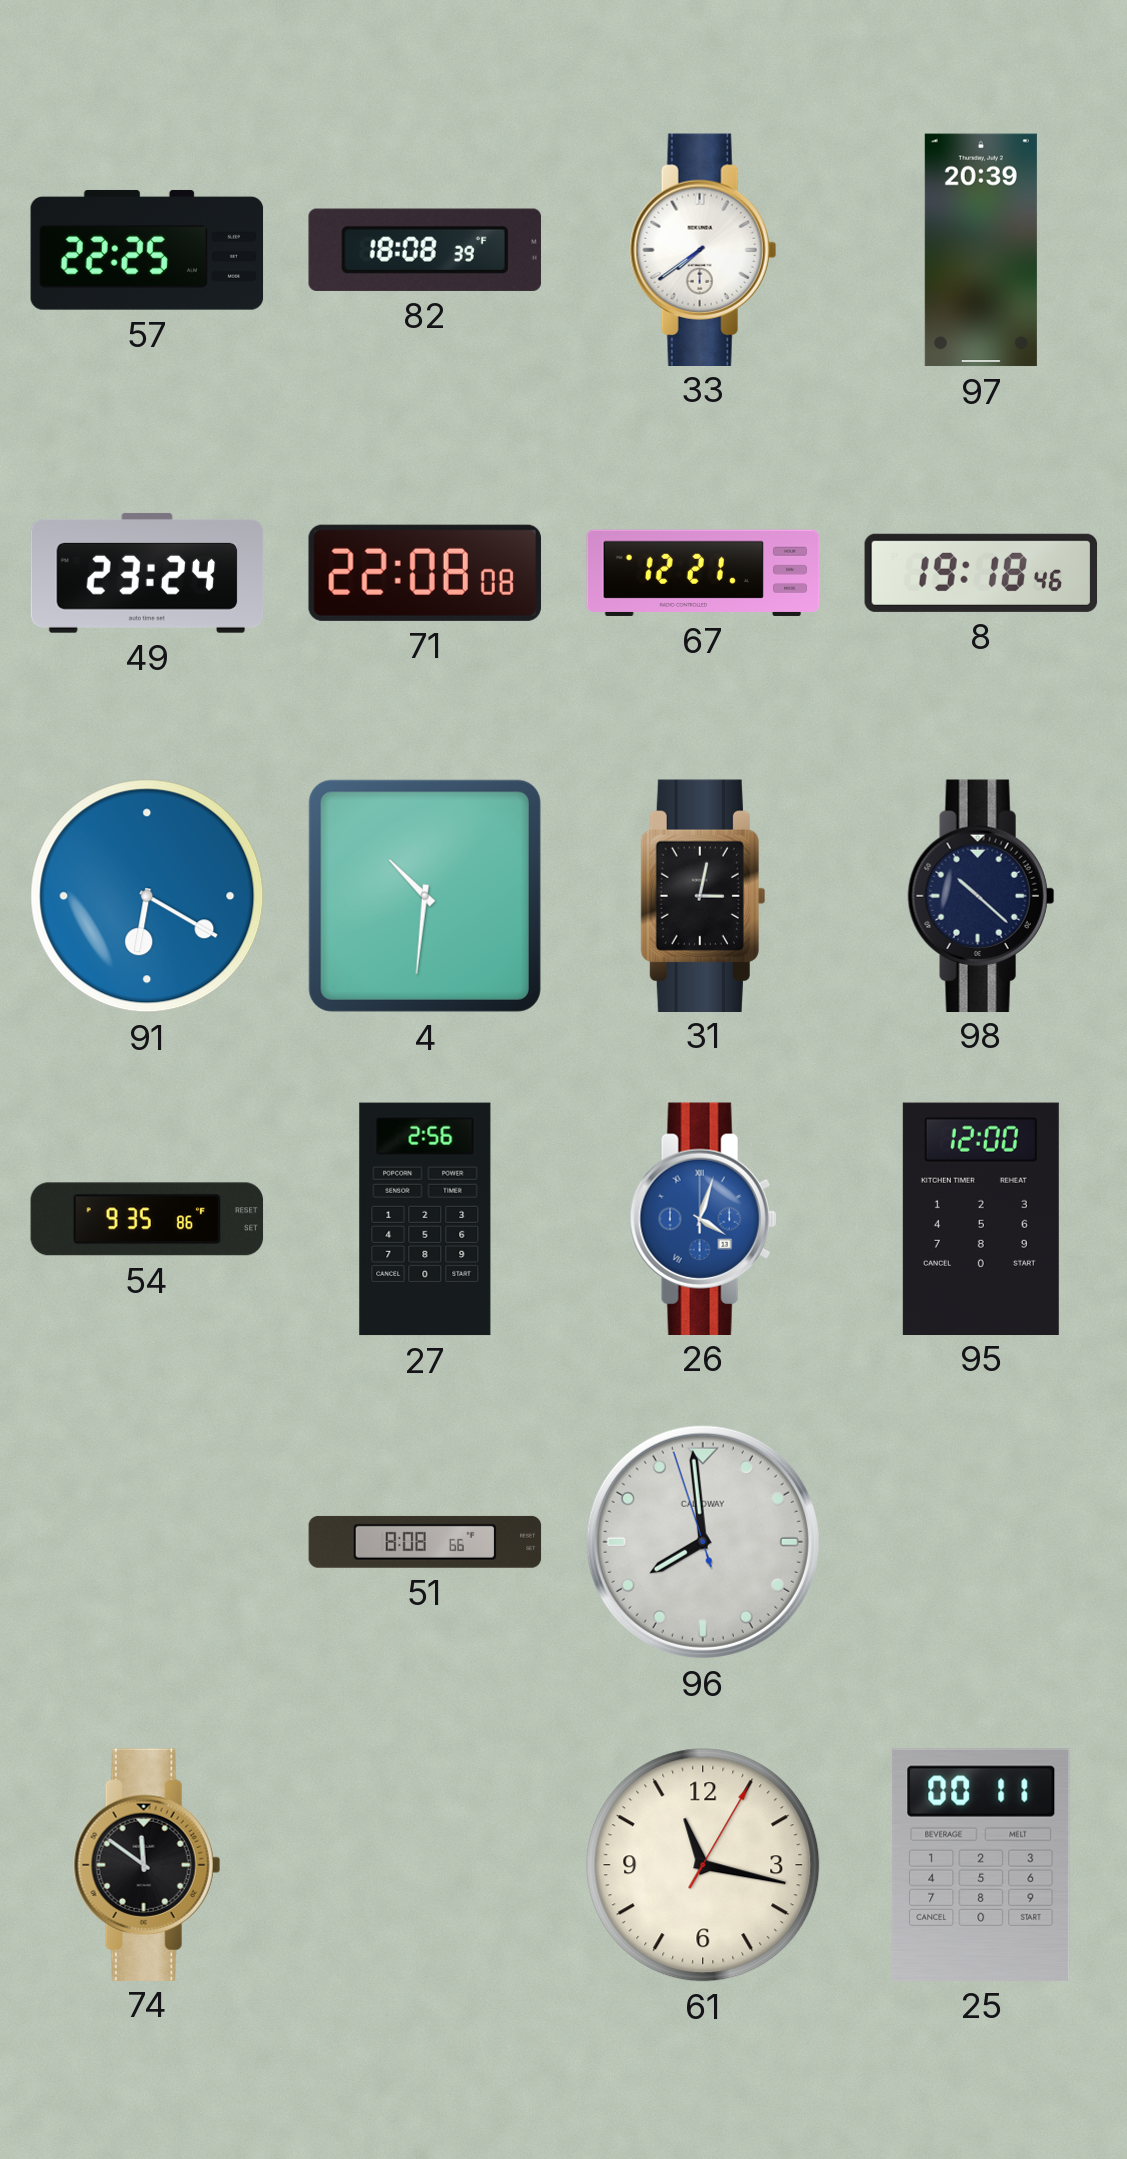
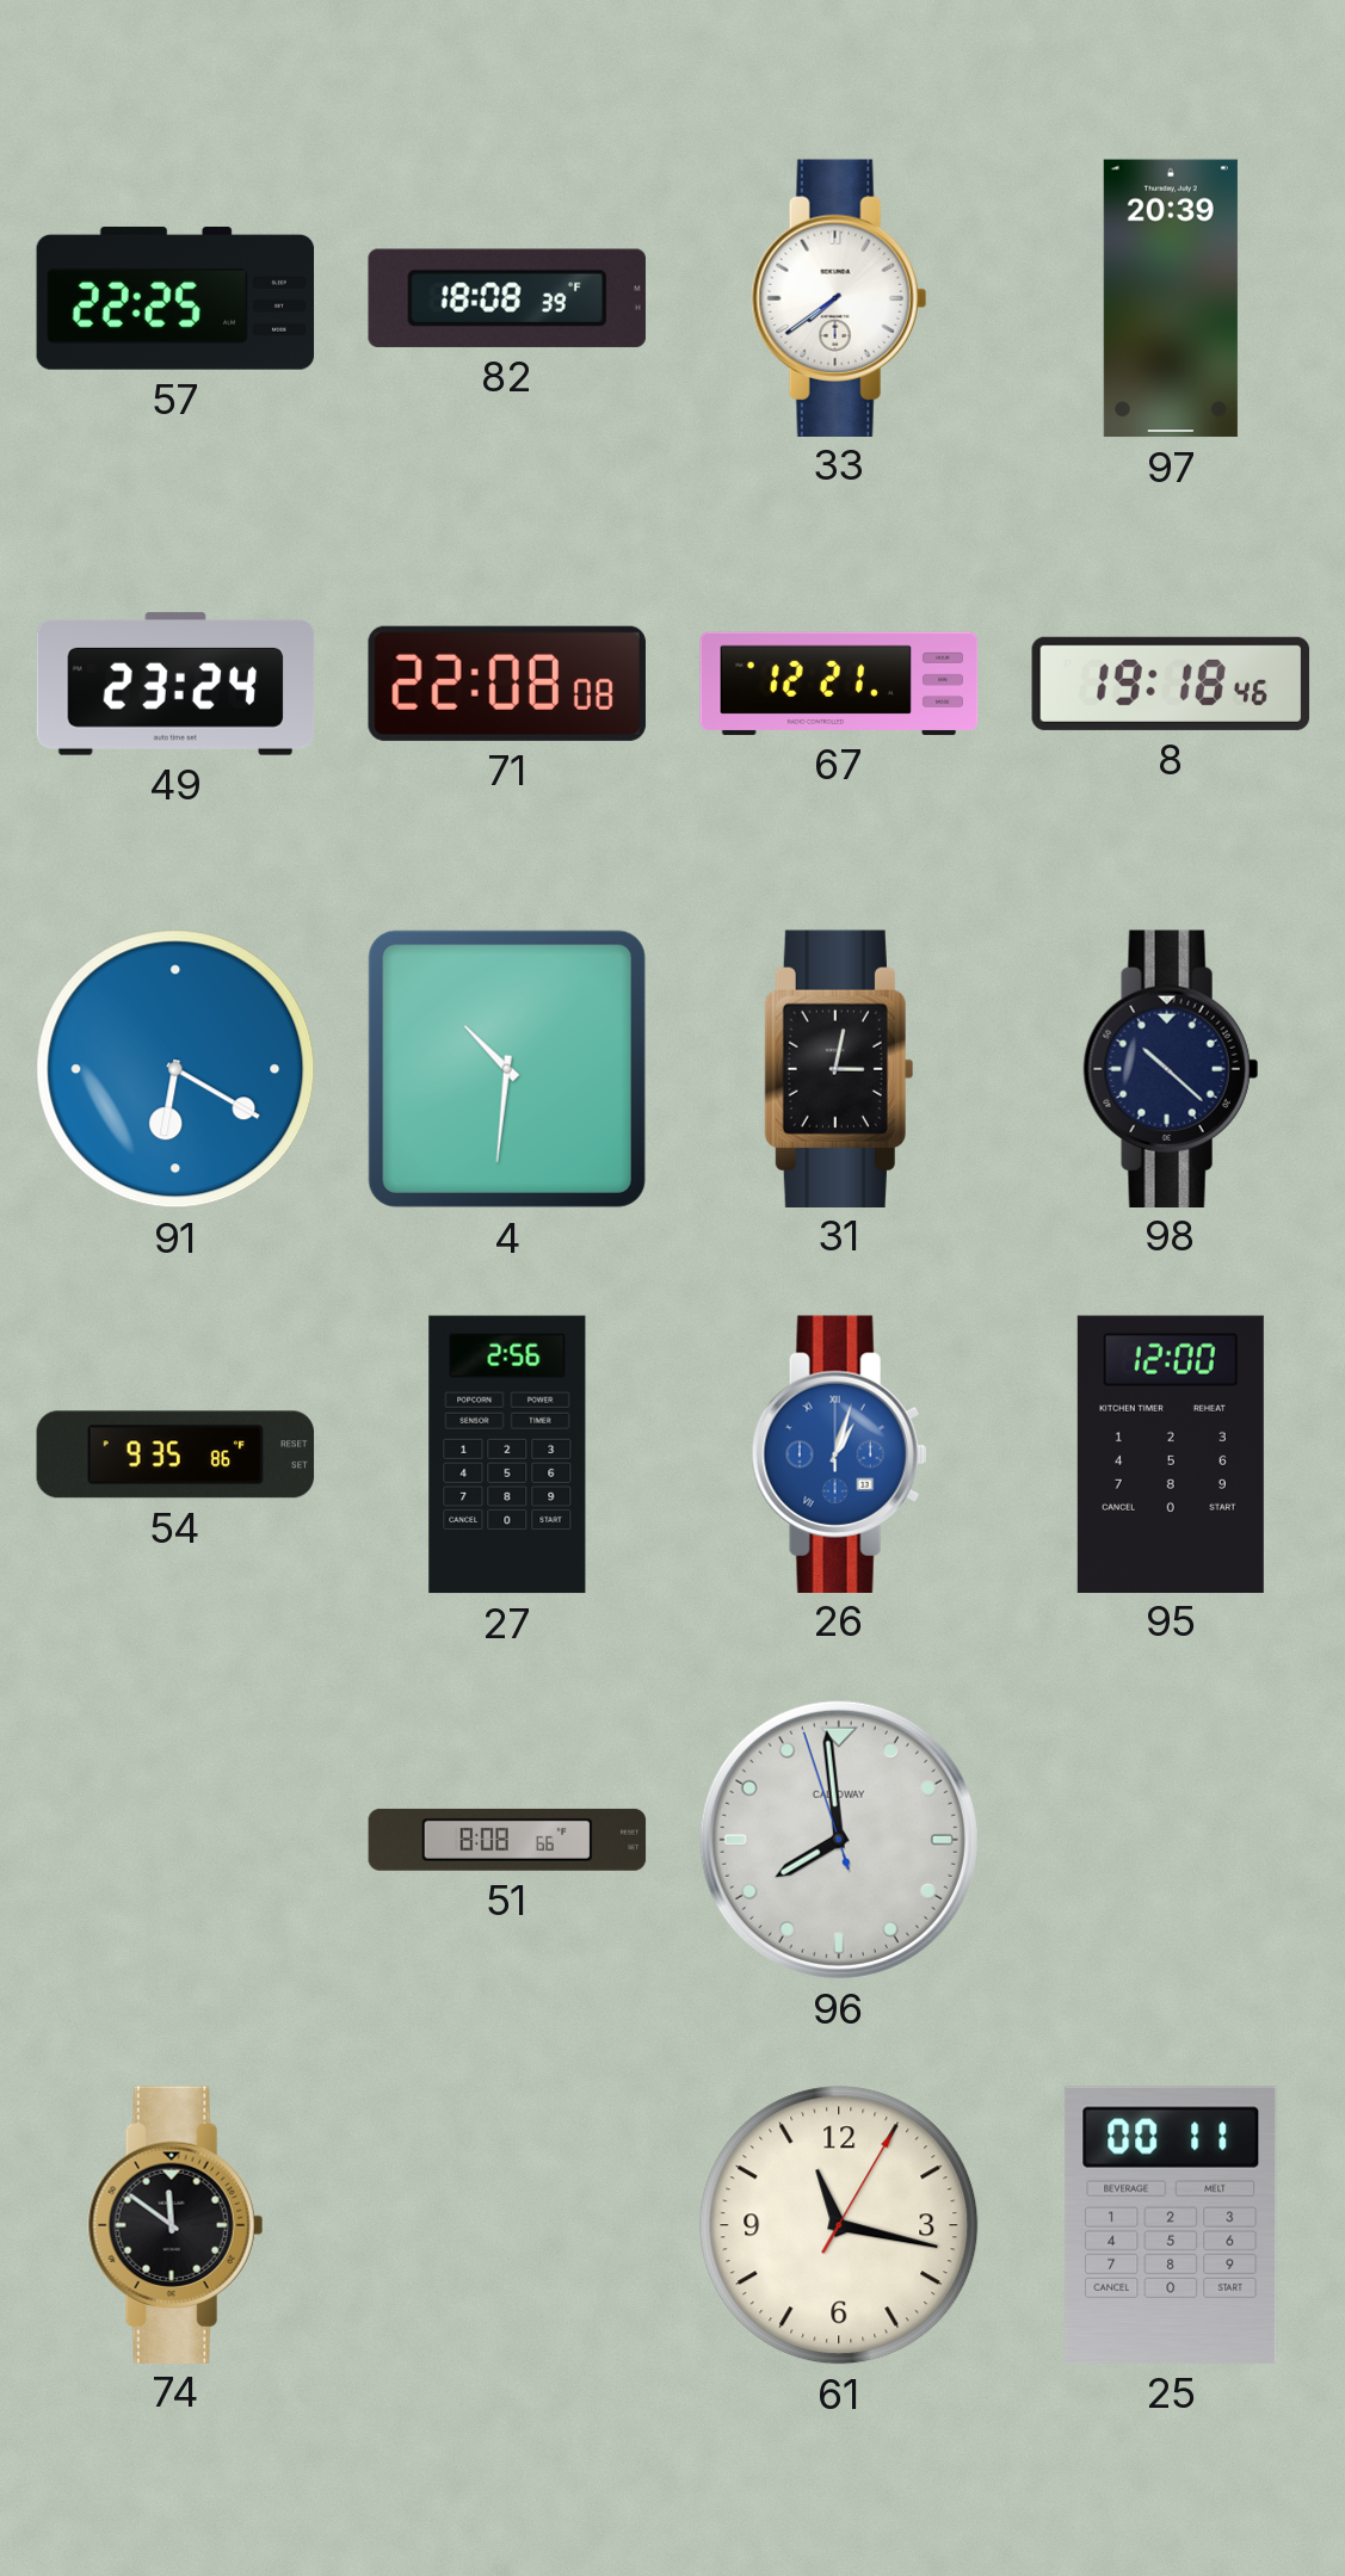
26: 4:03 -> 1:03 (839, 1453)
